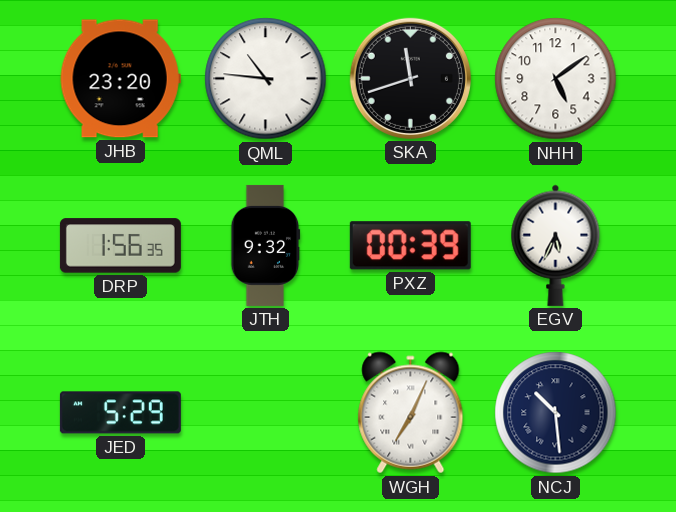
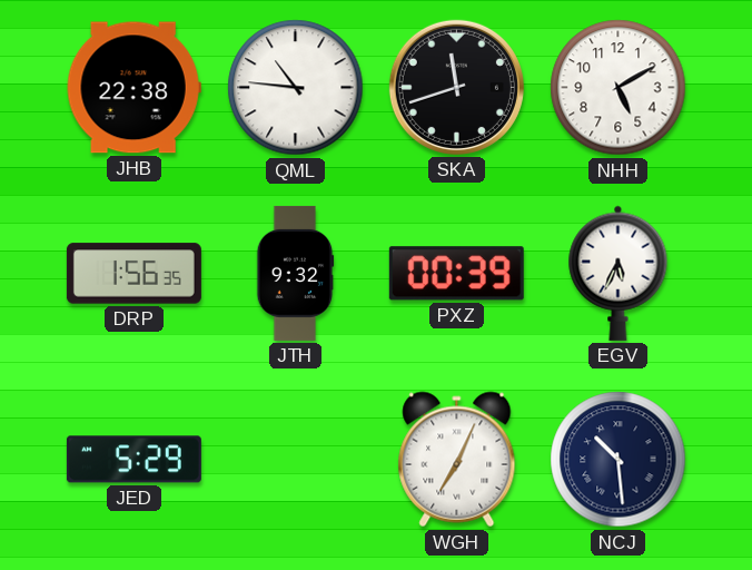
JHB: 23:20 -> 22:38 (133, 88)
NHH: 5:09 -> 5:10 (619, 88)
